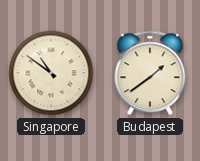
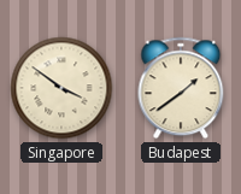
Singapore: 10:51 -> 3:51 (61, 88)
